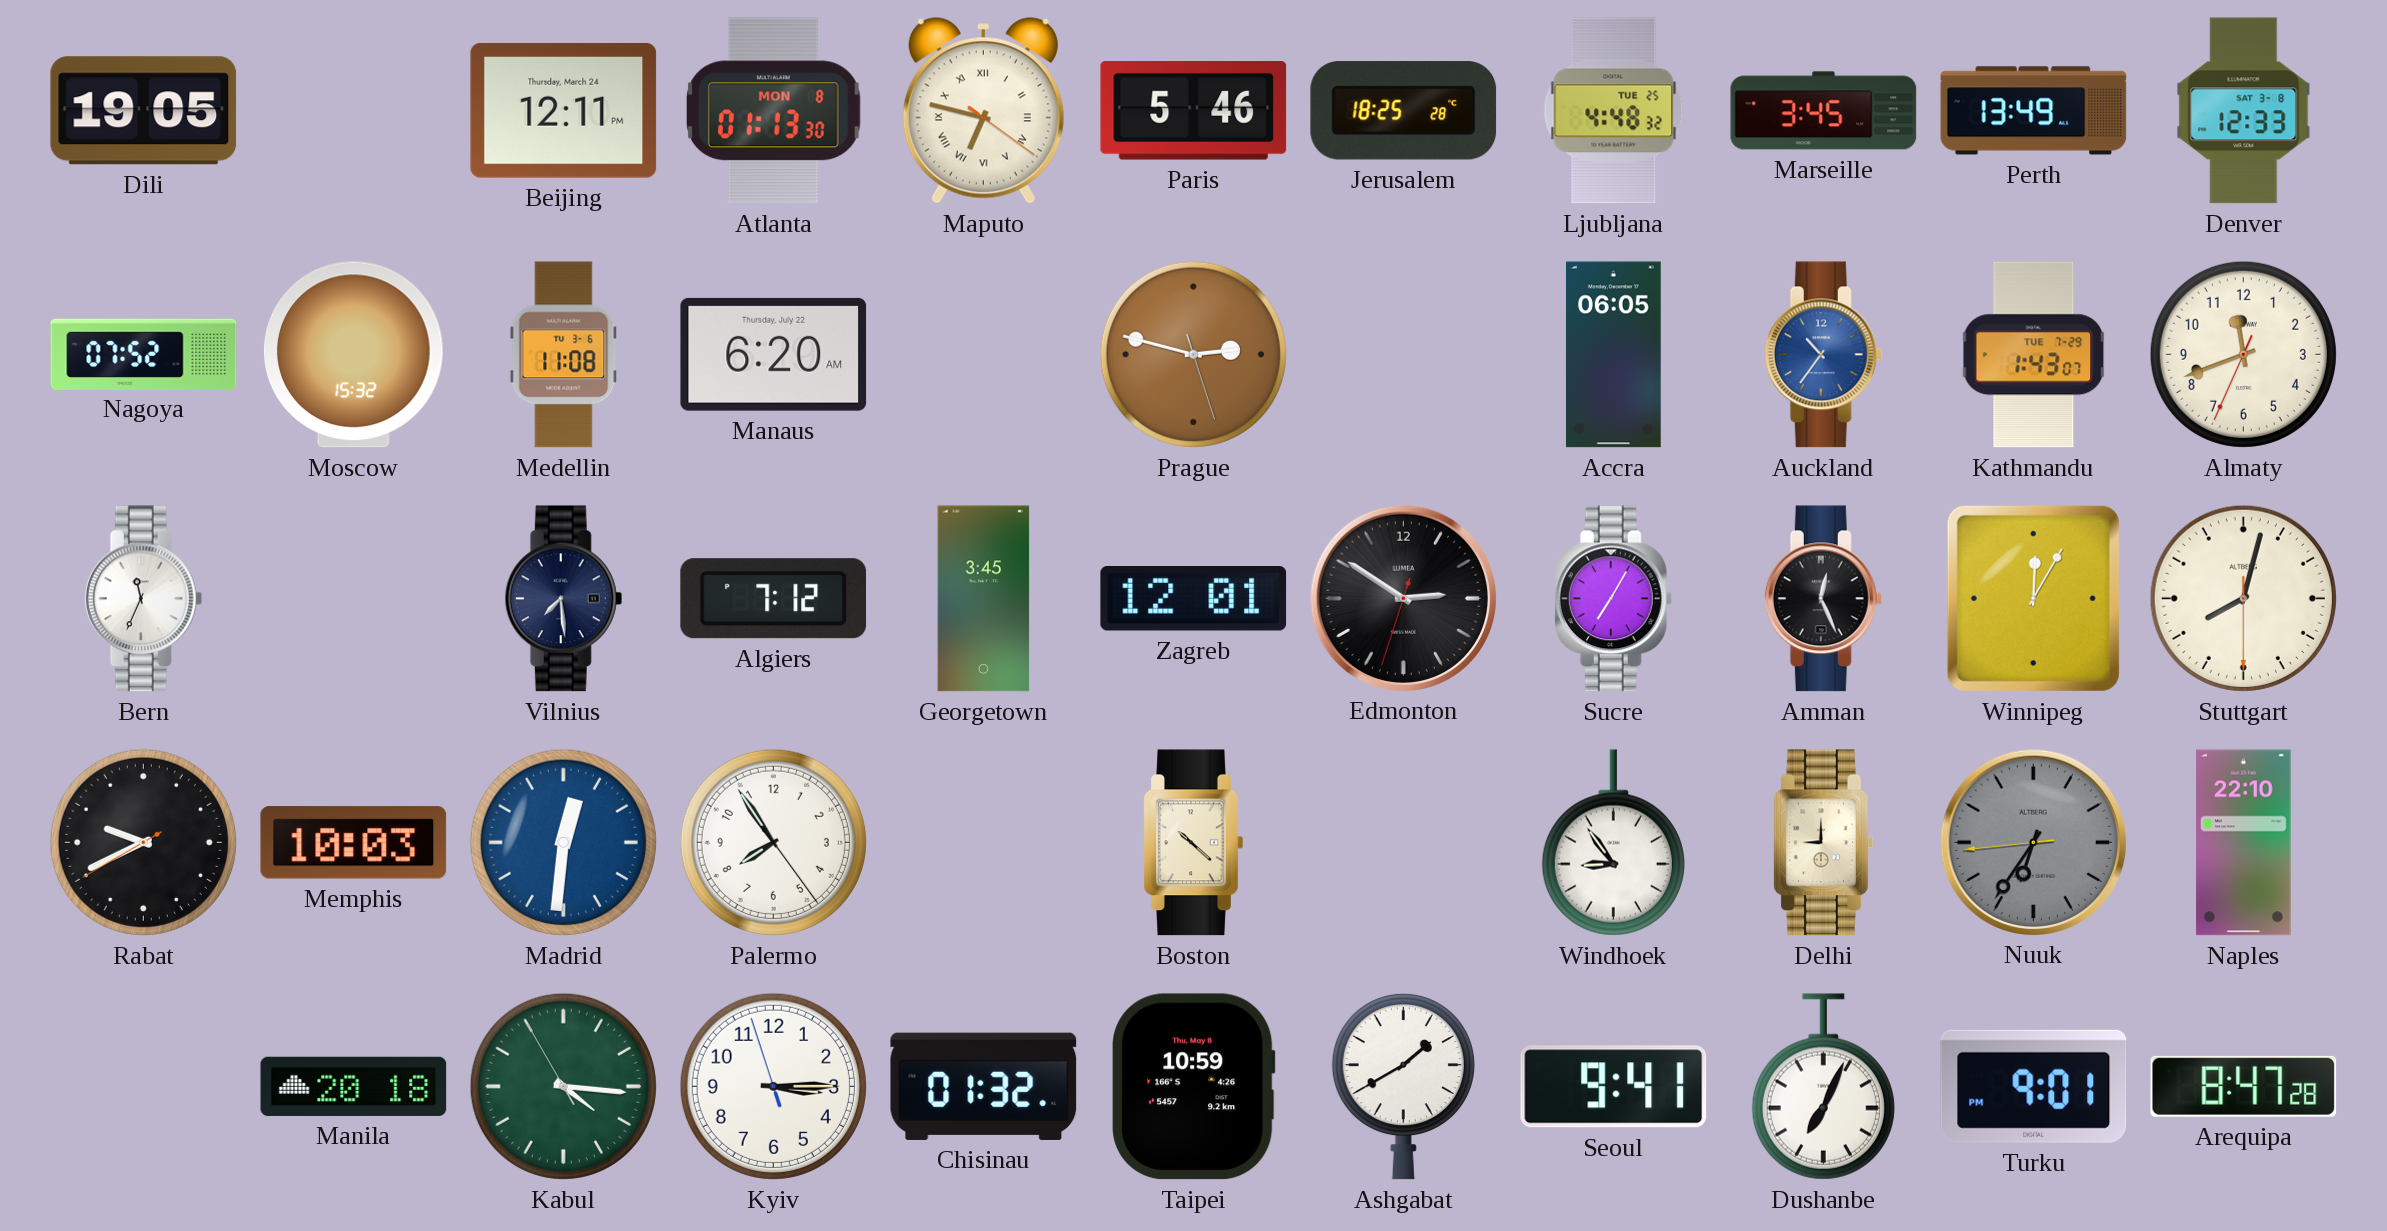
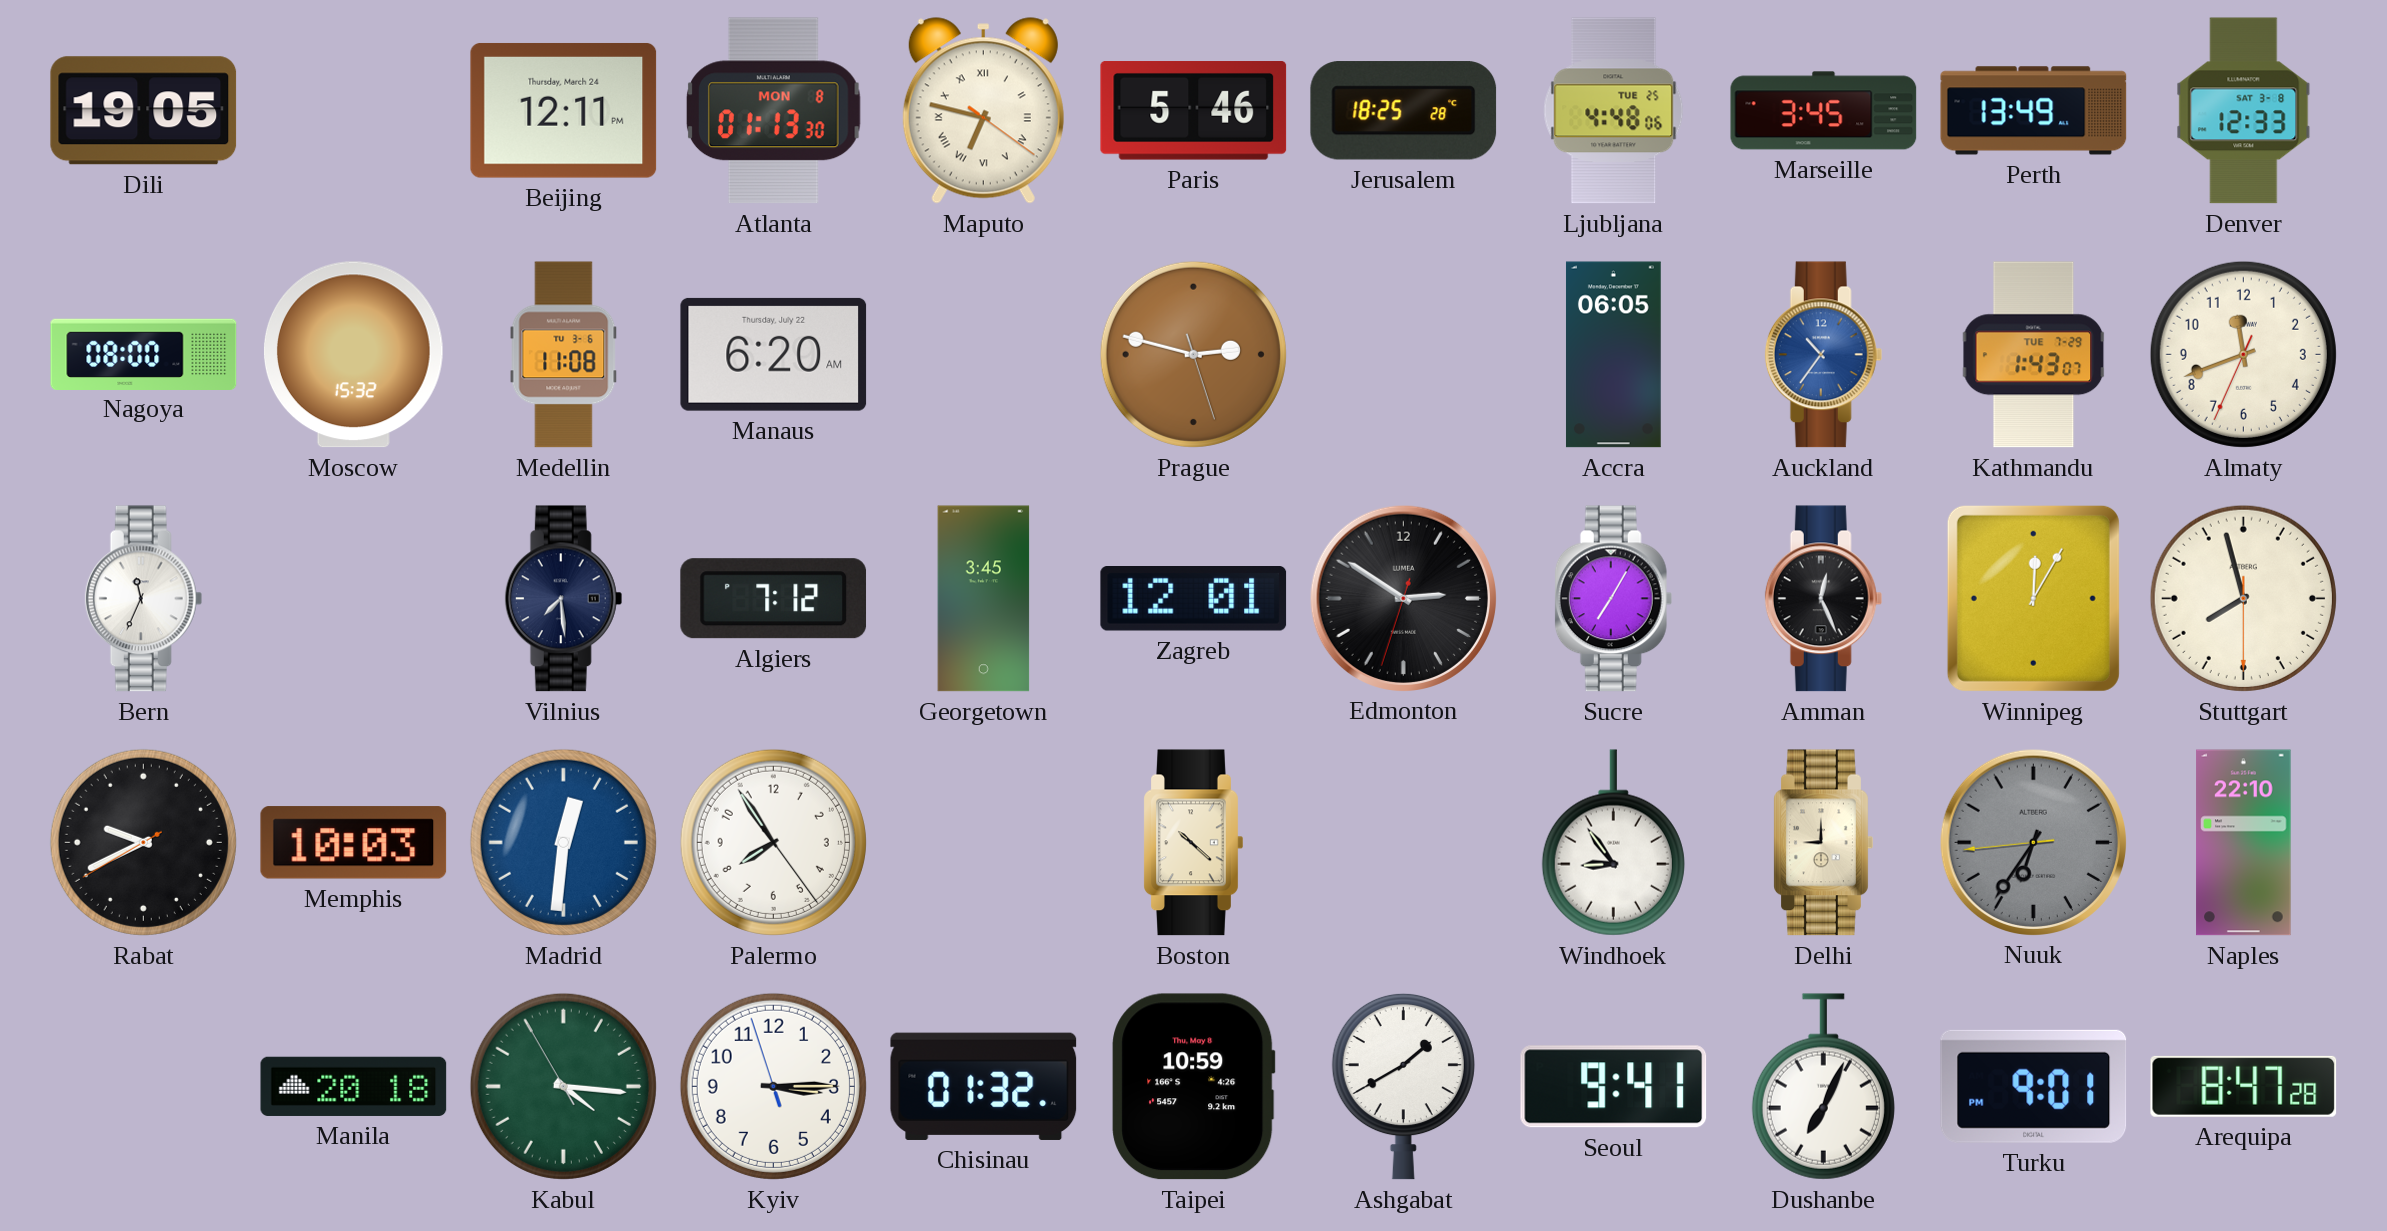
Ljubljana: 4:48:32 -> 4:48:06 (1614, 111)
Nagoya: 07:52 -> 08:00 (144, 354)
Stuttgart: 8:02 -> 7:57 (2243, 598)
